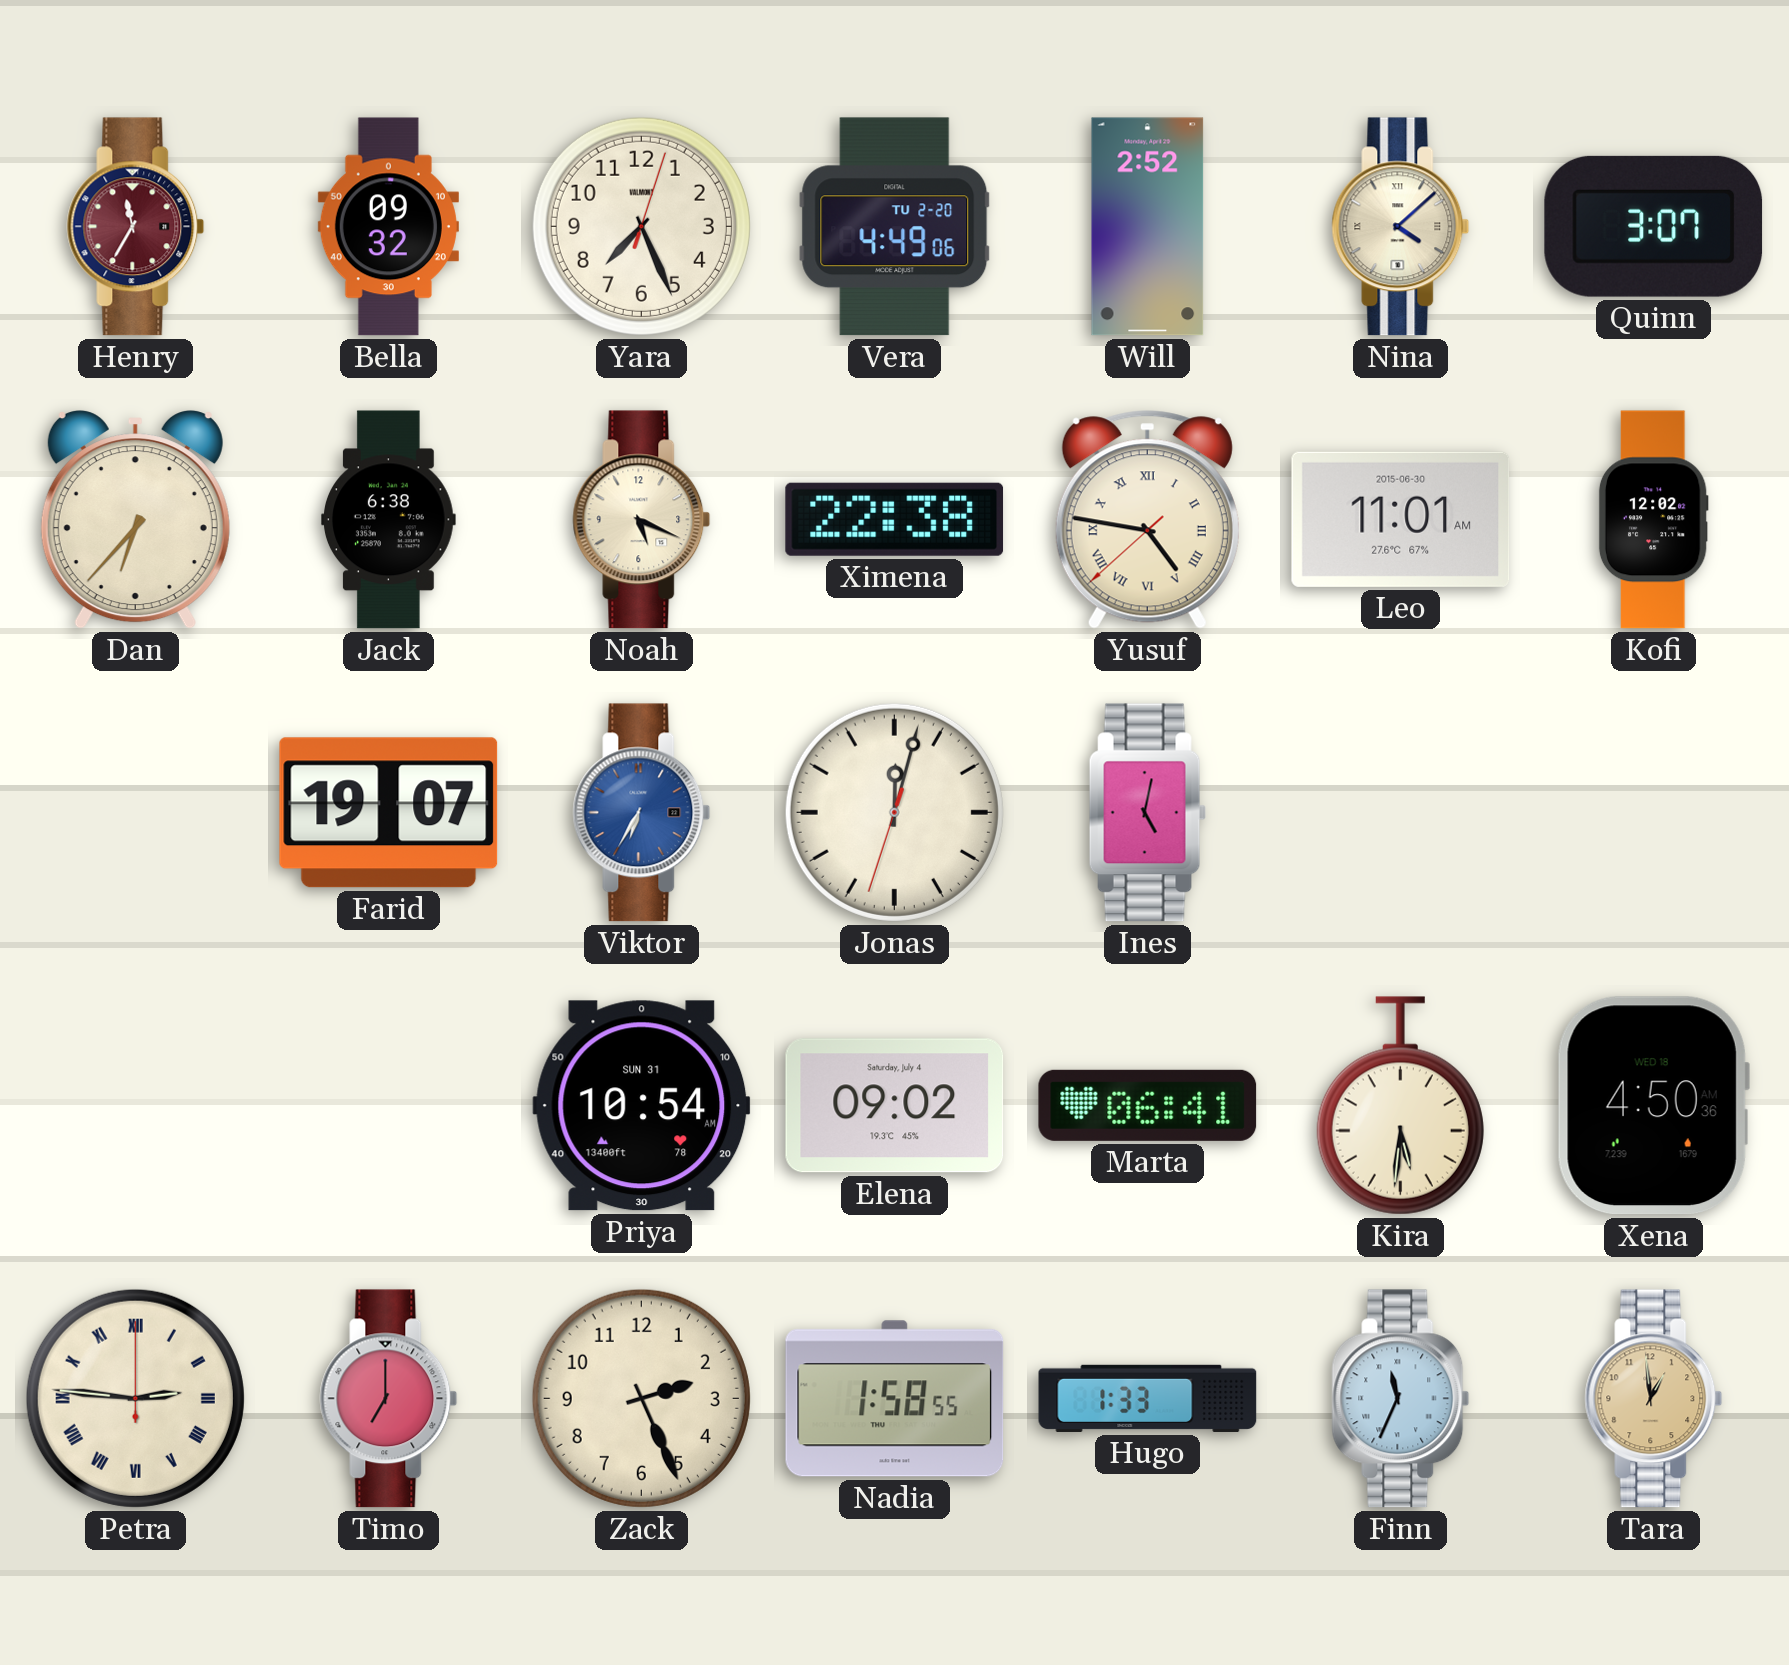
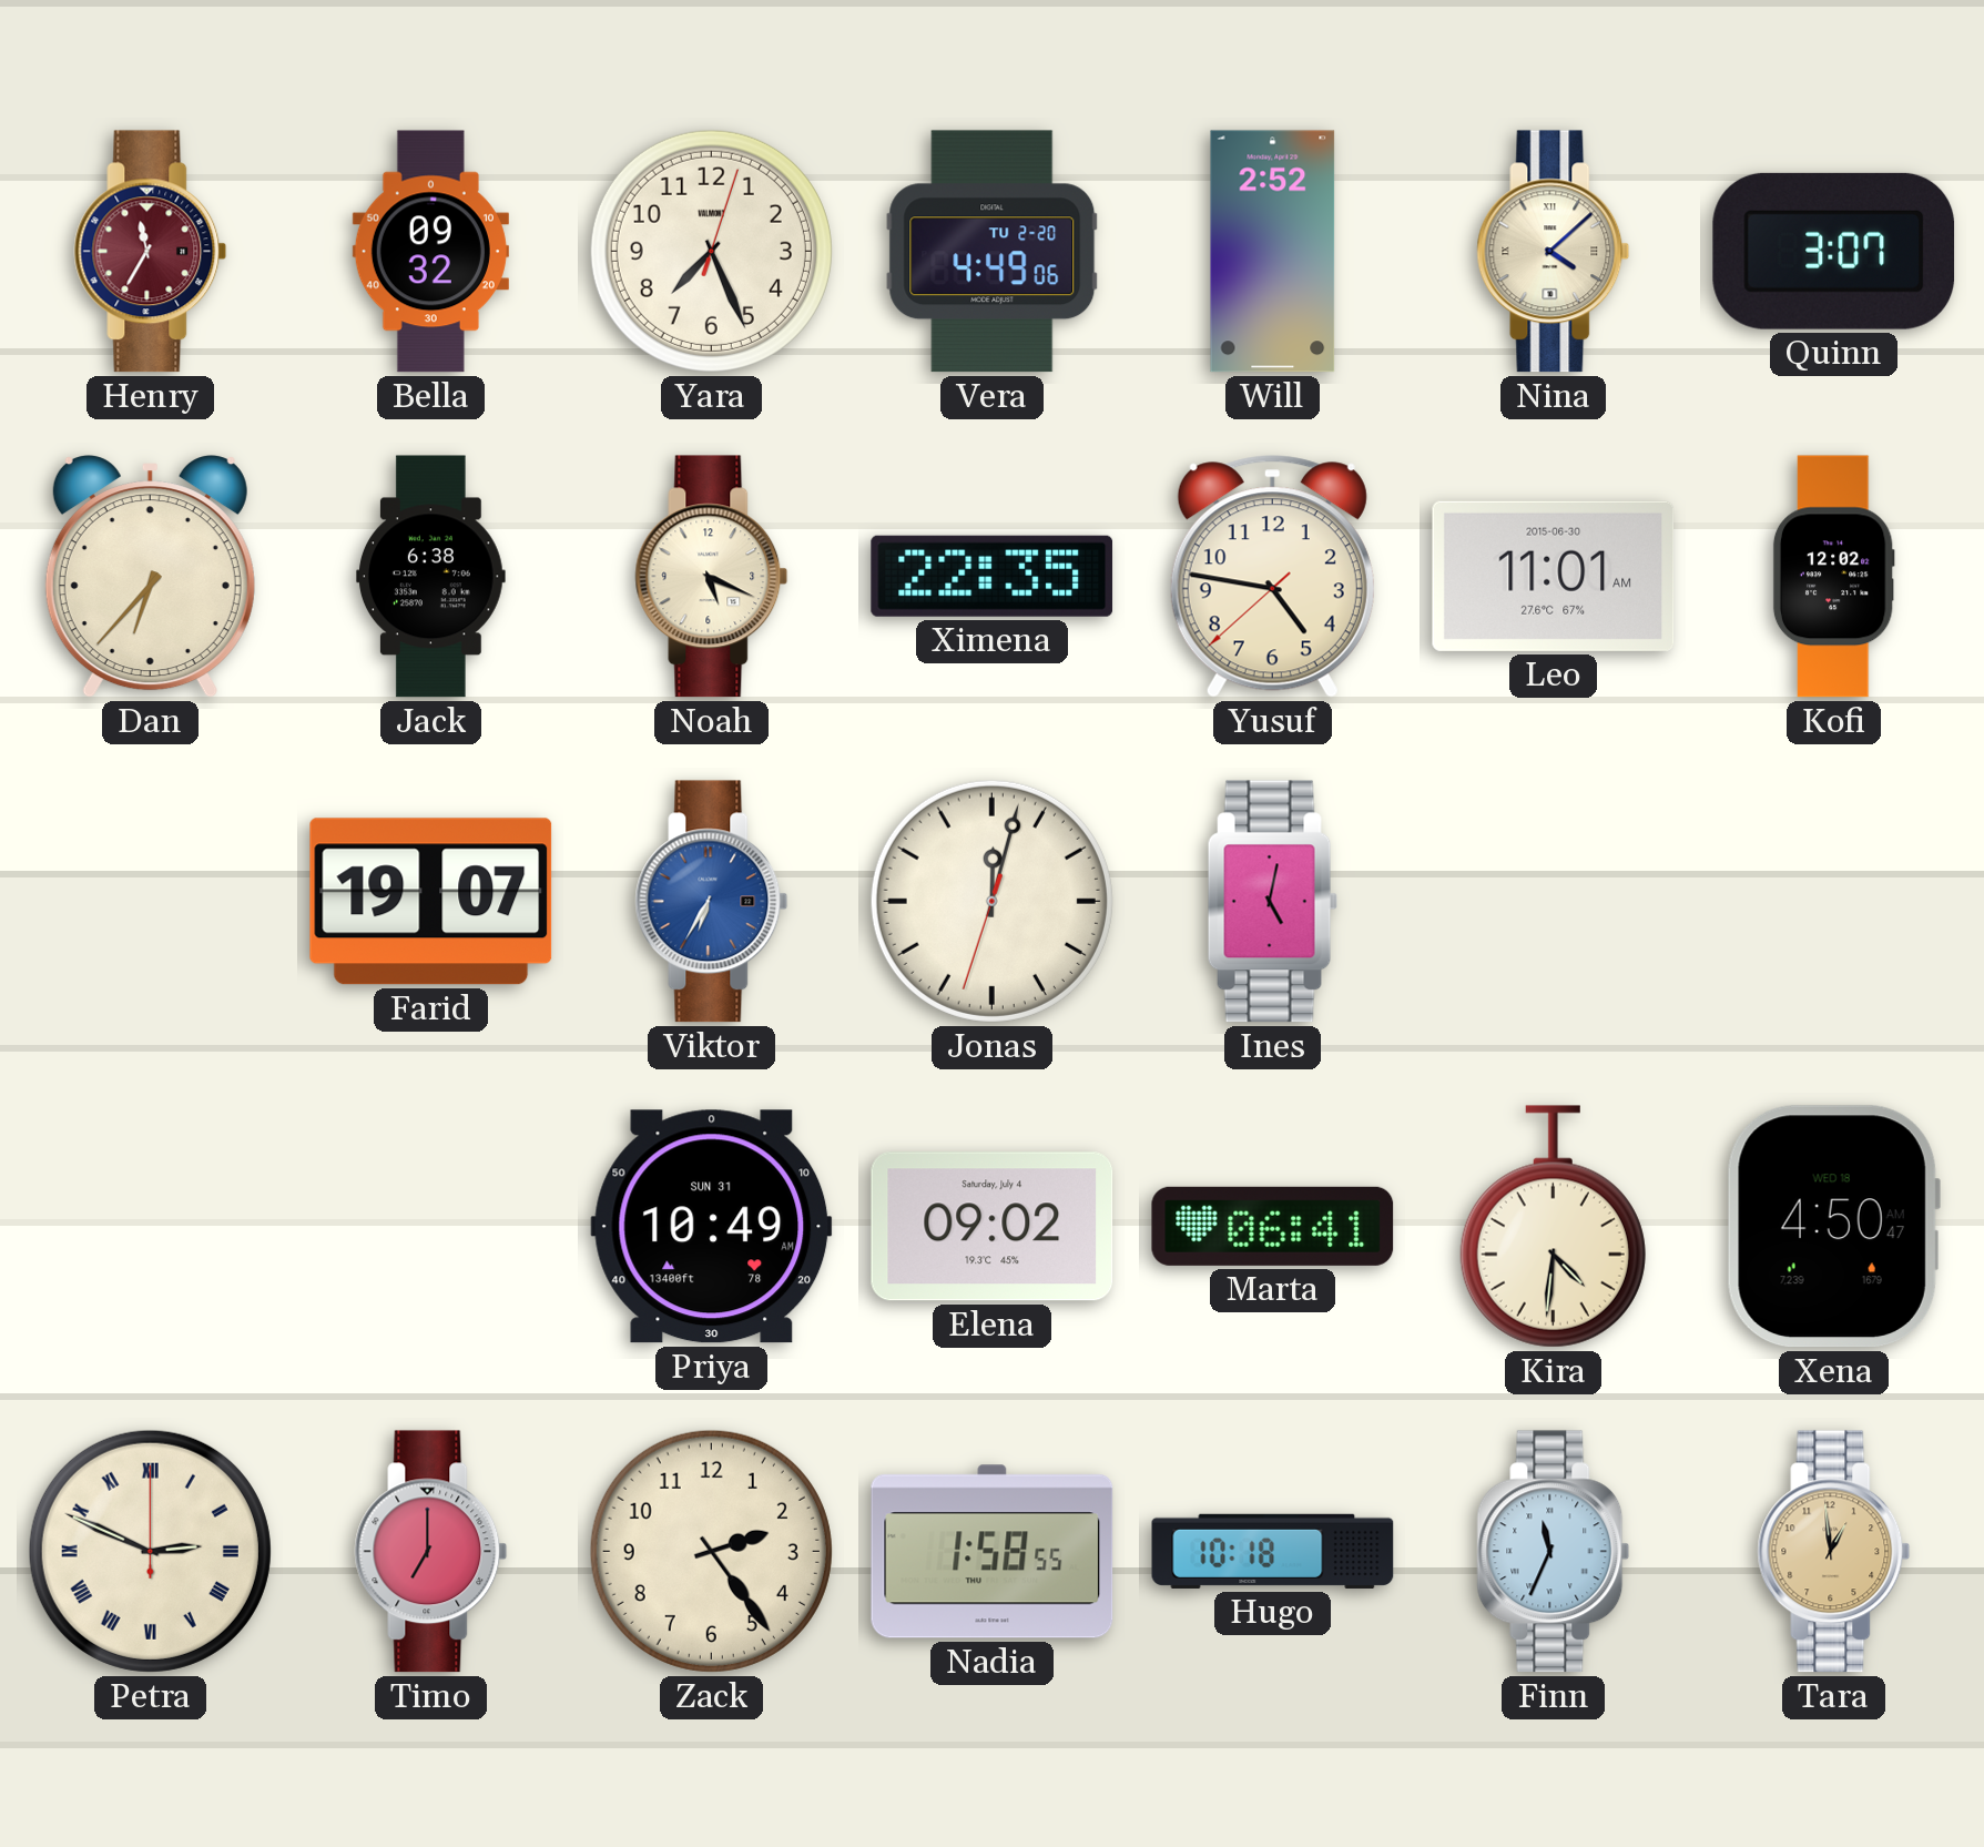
Ximena: 22:38 -> 22:35 (991, 576)
Yusuf numerals: Roman -> Arabic (1272, 577)
Priya: 10:54 -> 10:49 (712, 1227)
Kira: 5:31 -> 4:31 (1553, 1227)
Xena: 4:50:36 AM -> 4:50:47 AM (1833, 1227)
Petra: 2:46 -> 2:49 (150, 1551)
Zack: 2:26 -> 2:24 (711, 1551)
Hugo: 1:33 -> 10:18 (1273, 1551)
